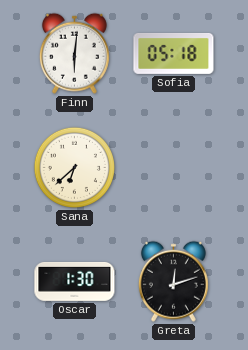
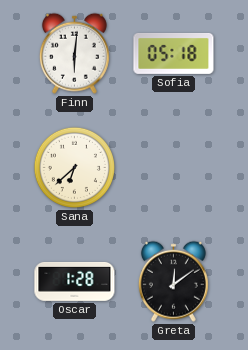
Oscar: 1:30 -> 1:28 (75, 281)
Greta: 12:12 -> 12:09 (173, 281)
